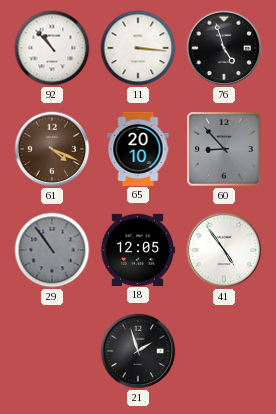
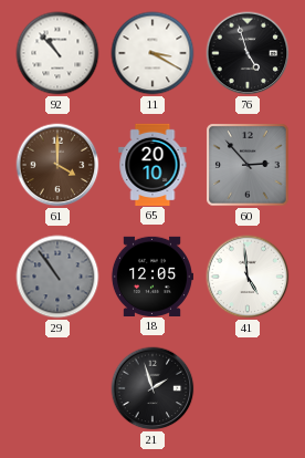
11: 3:16 -> 3:20 (152, 53)
61: 4:19 -> 4:00 (57, 165)
60: 8:53 -> 2:53 (248, 165)
41: 4:54 -> 4:59 (248, 277)
